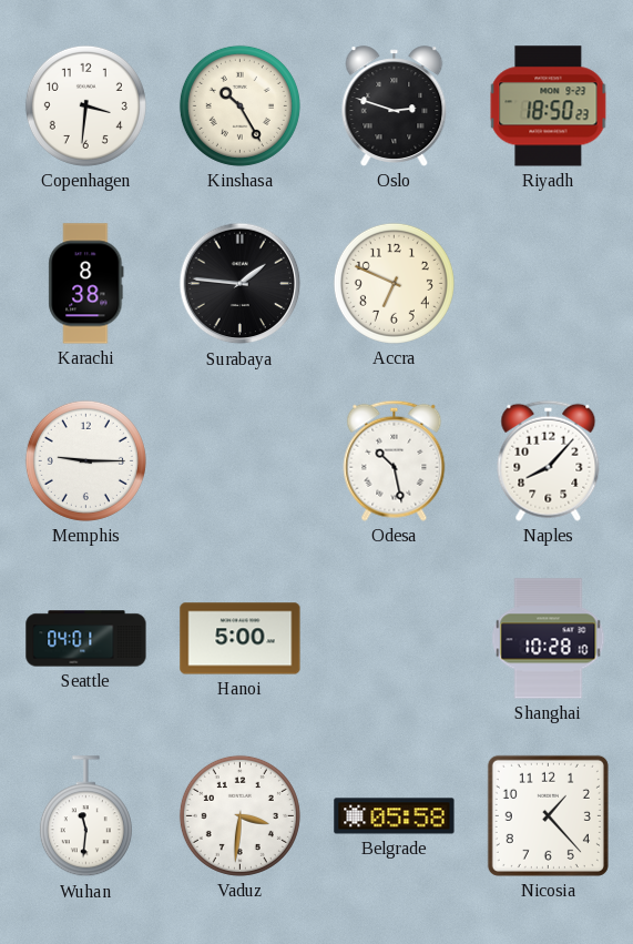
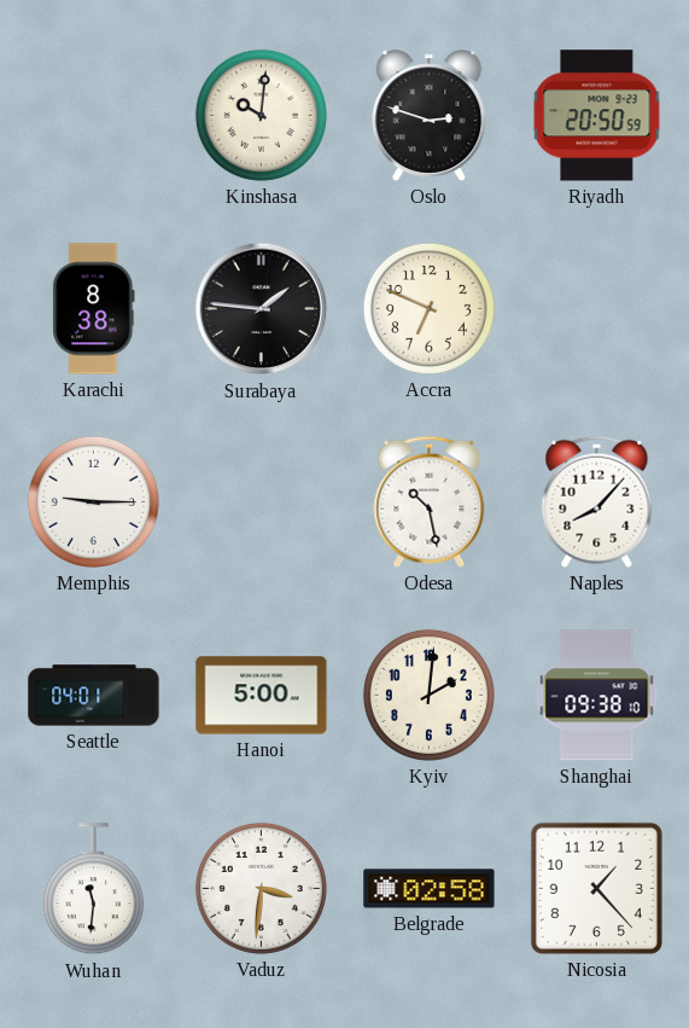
Copenhagen: 3:31 -> none (85, 105)
Kinshasa: 10:25 -> 10:01 (261, 115)
Riyadh: 18:50 -> 20:50 (597, 116)
Kyiv: none -> 2:01 (428, 695)
Shanghai: 10:28 -> 09:38 (597, 696)
Belgrade: 05:58 -> 02:58 (430, 889)
